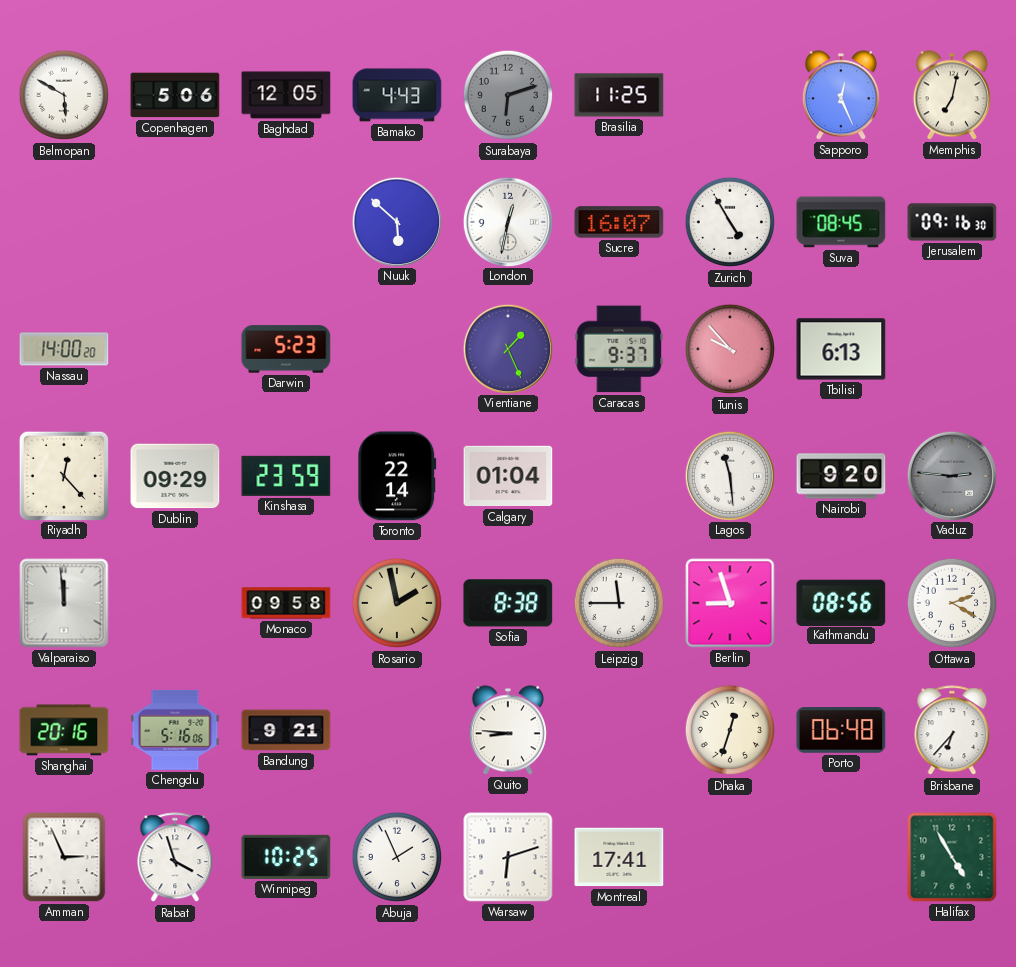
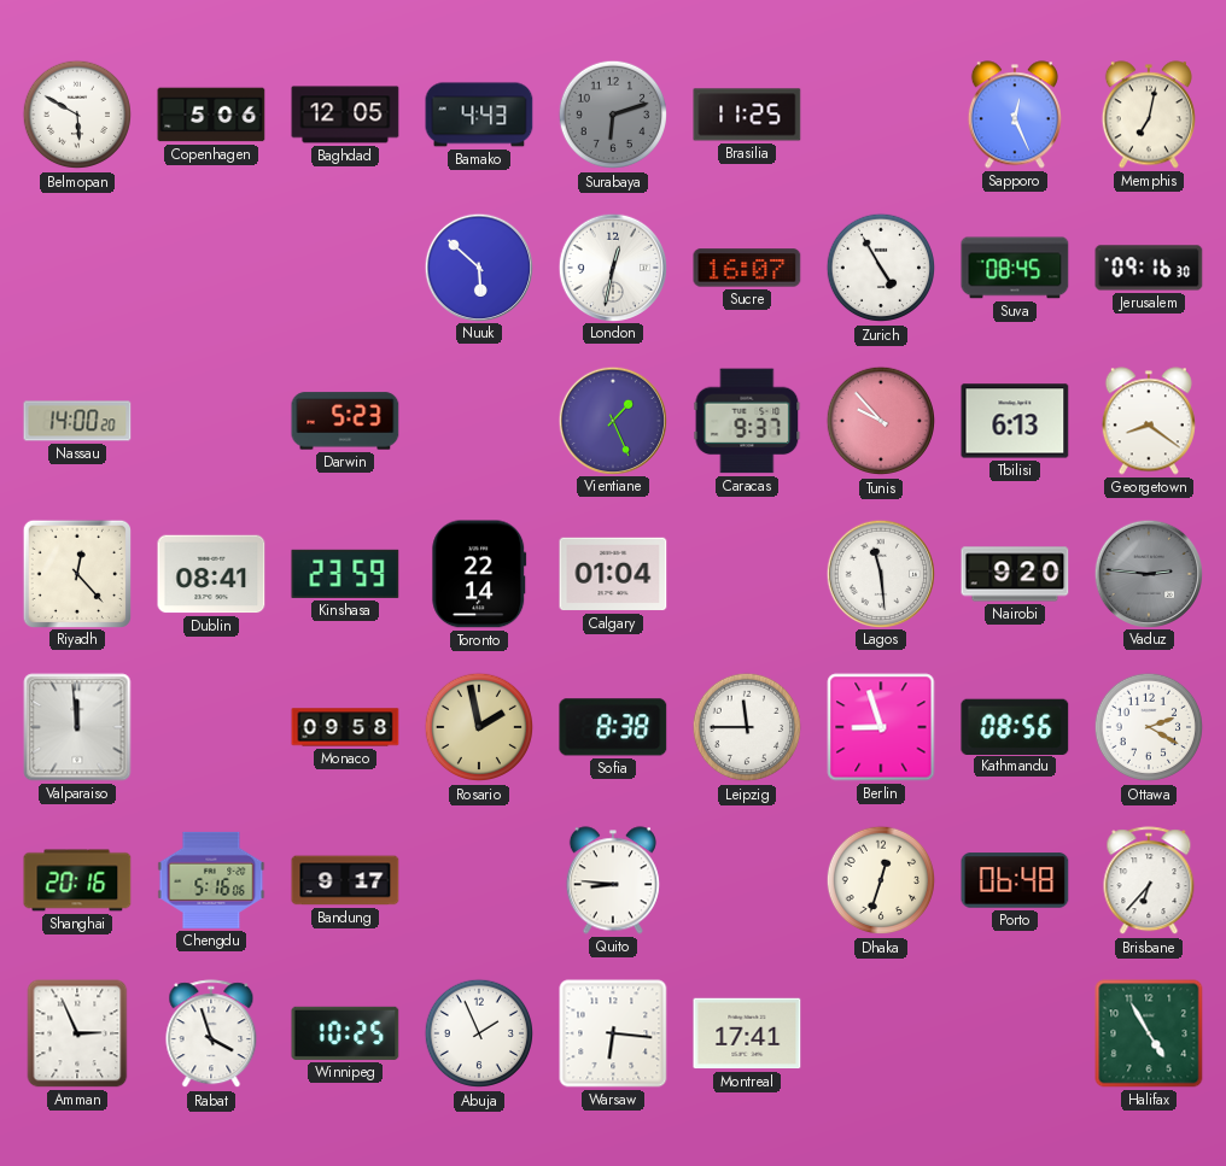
Georgetown: none -> 8:21 (1149, 421)
Dublin: 09:29 -> 08:41 (211, 574)
Bandung: 9:21 -> 9:17 (345, 880)
Warsaw: 6:12 -> 6:16 (613, 1033)
